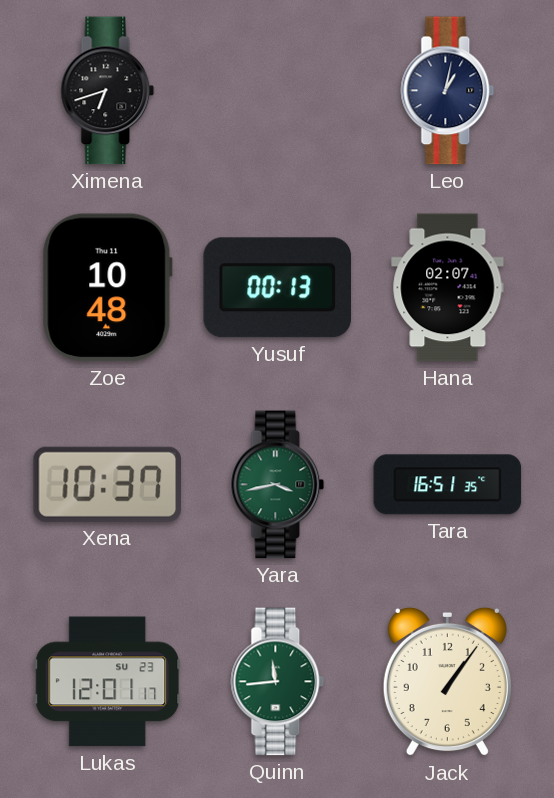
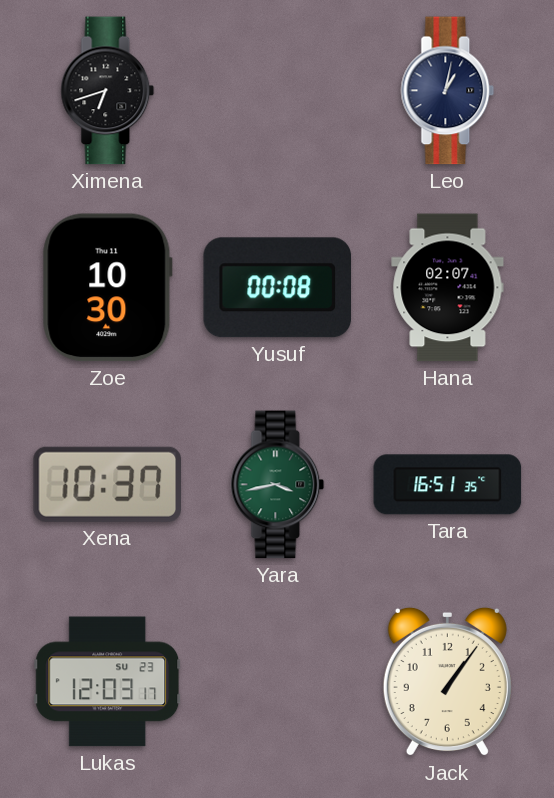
Zoe: 10:48 -> 10:30 (107, 288)
Yusuf: 00:13 -> 00:08 (277, 288)
Lukas: 12:01 -> 12:03 (108, 682)
Quinn: 11:44 -> none (278, 682)
